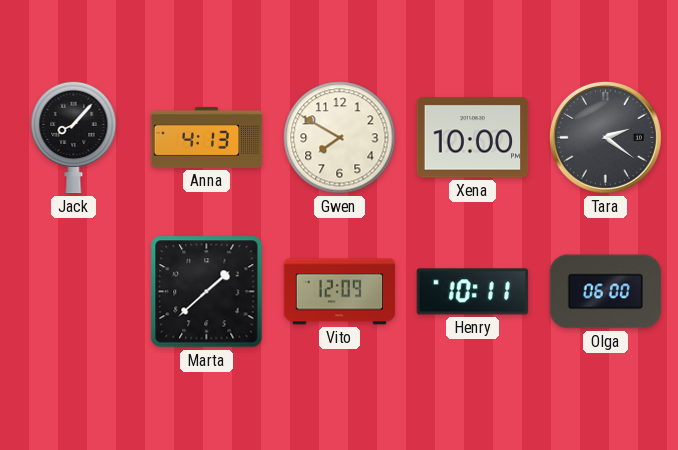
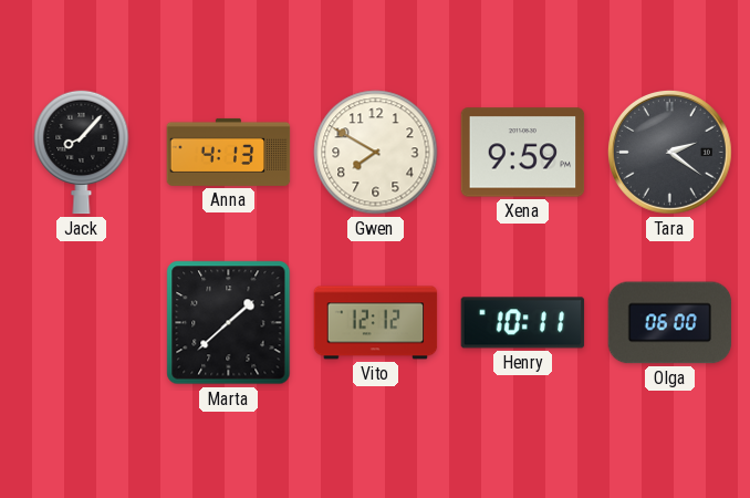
Xena: 10:00 -> 9:59 (523, 153)
Vito: 12:09 -> 12:12 (376, 323)
